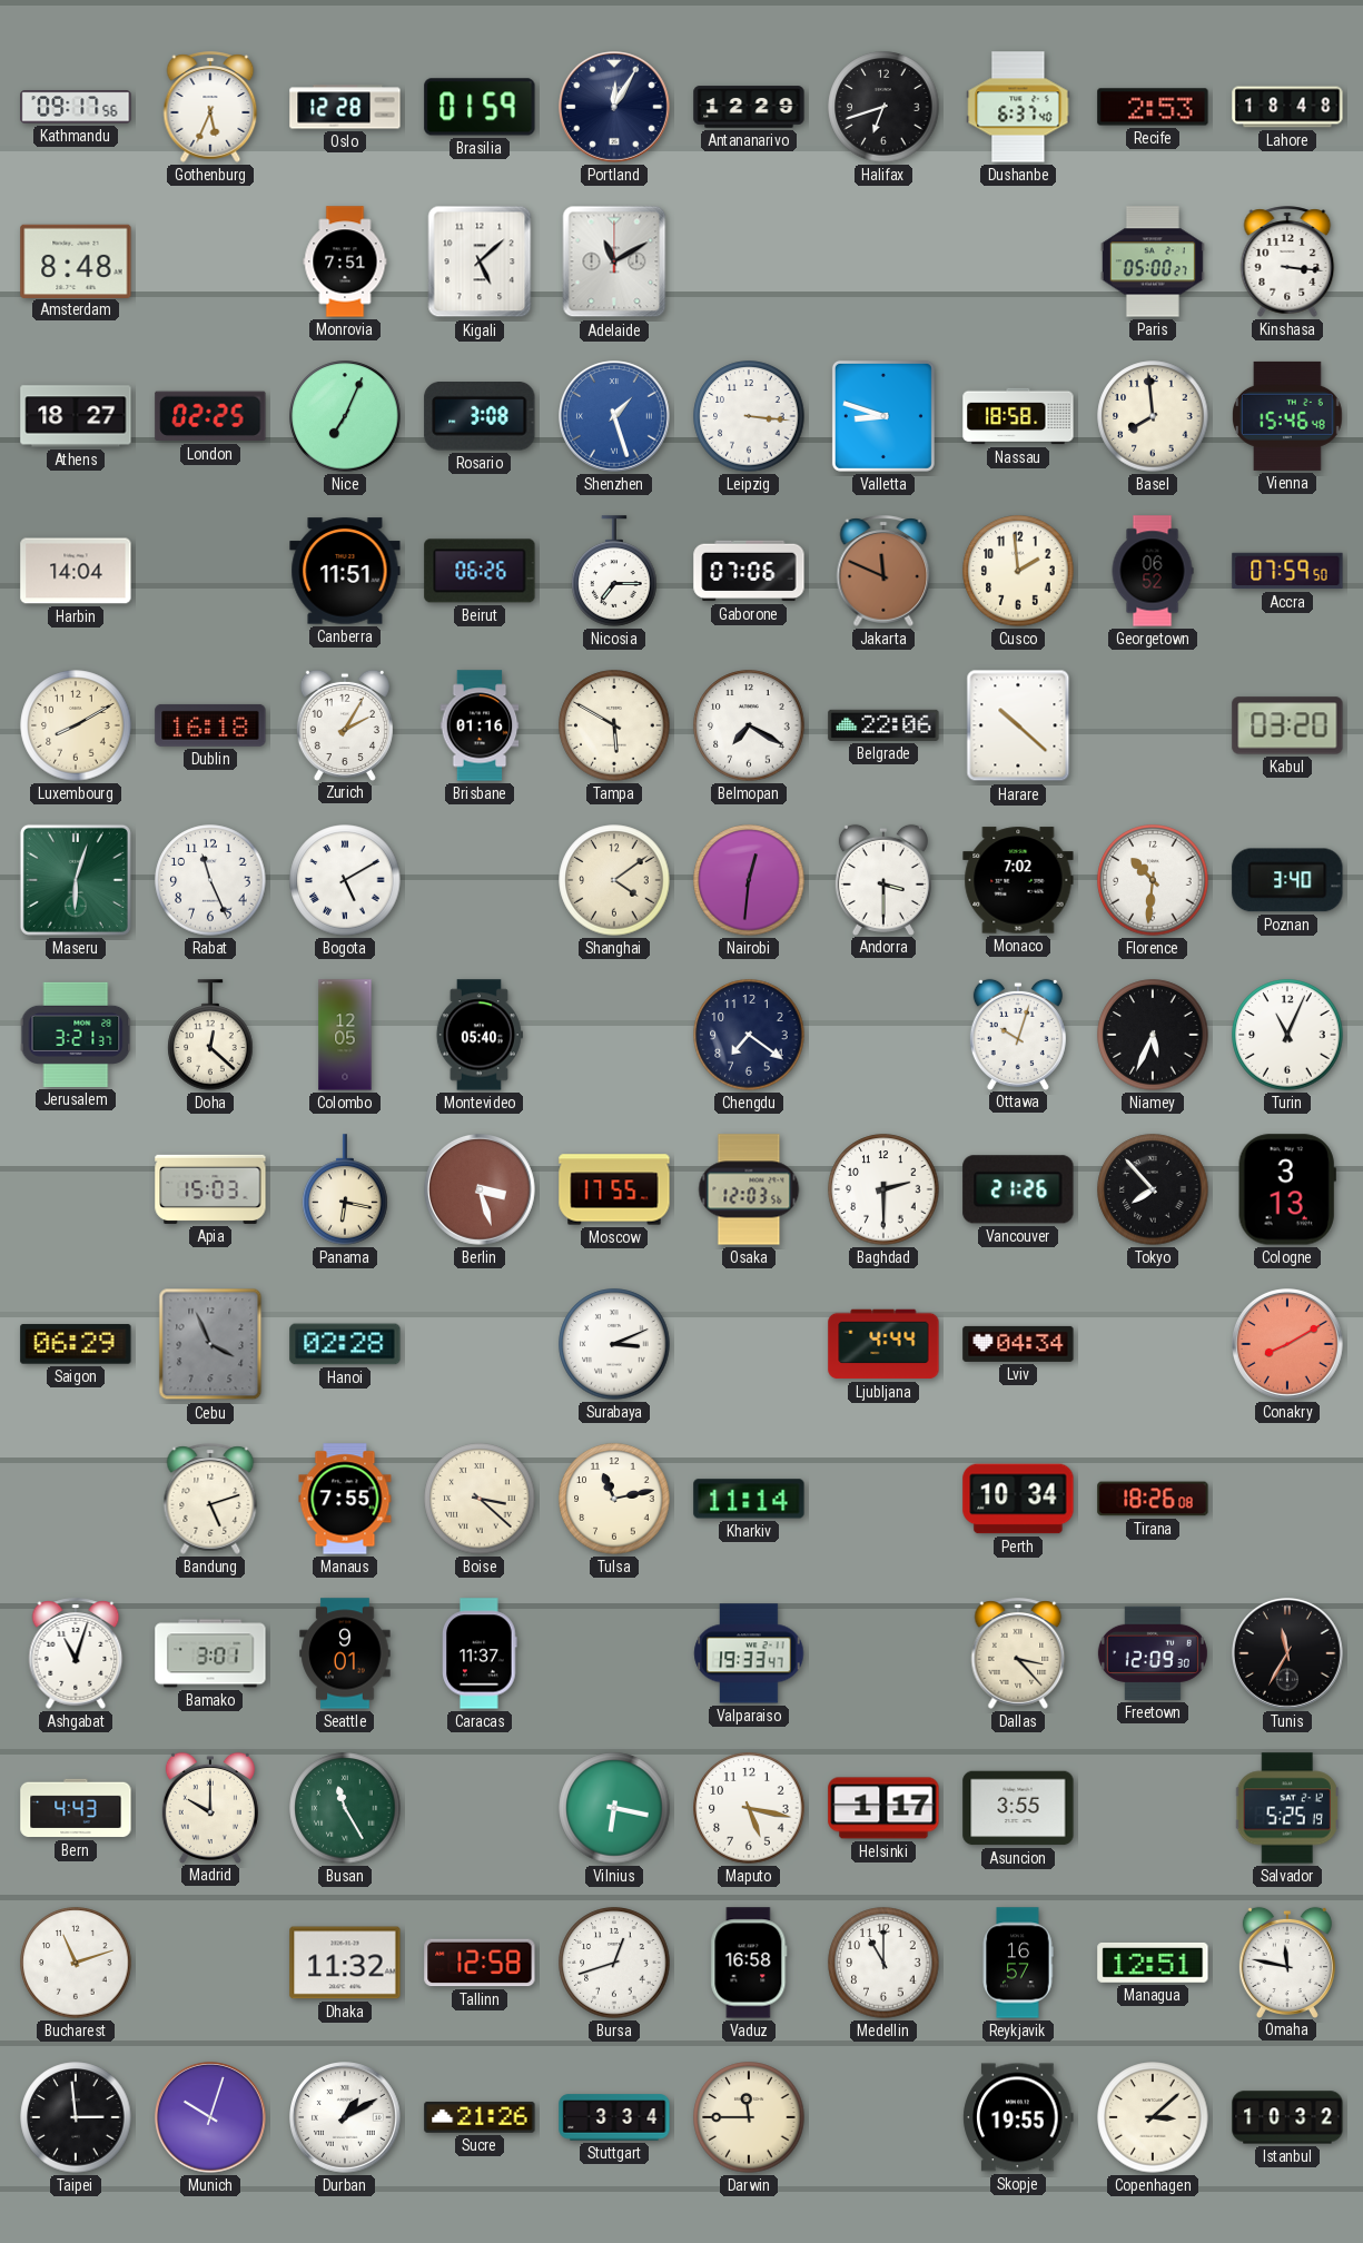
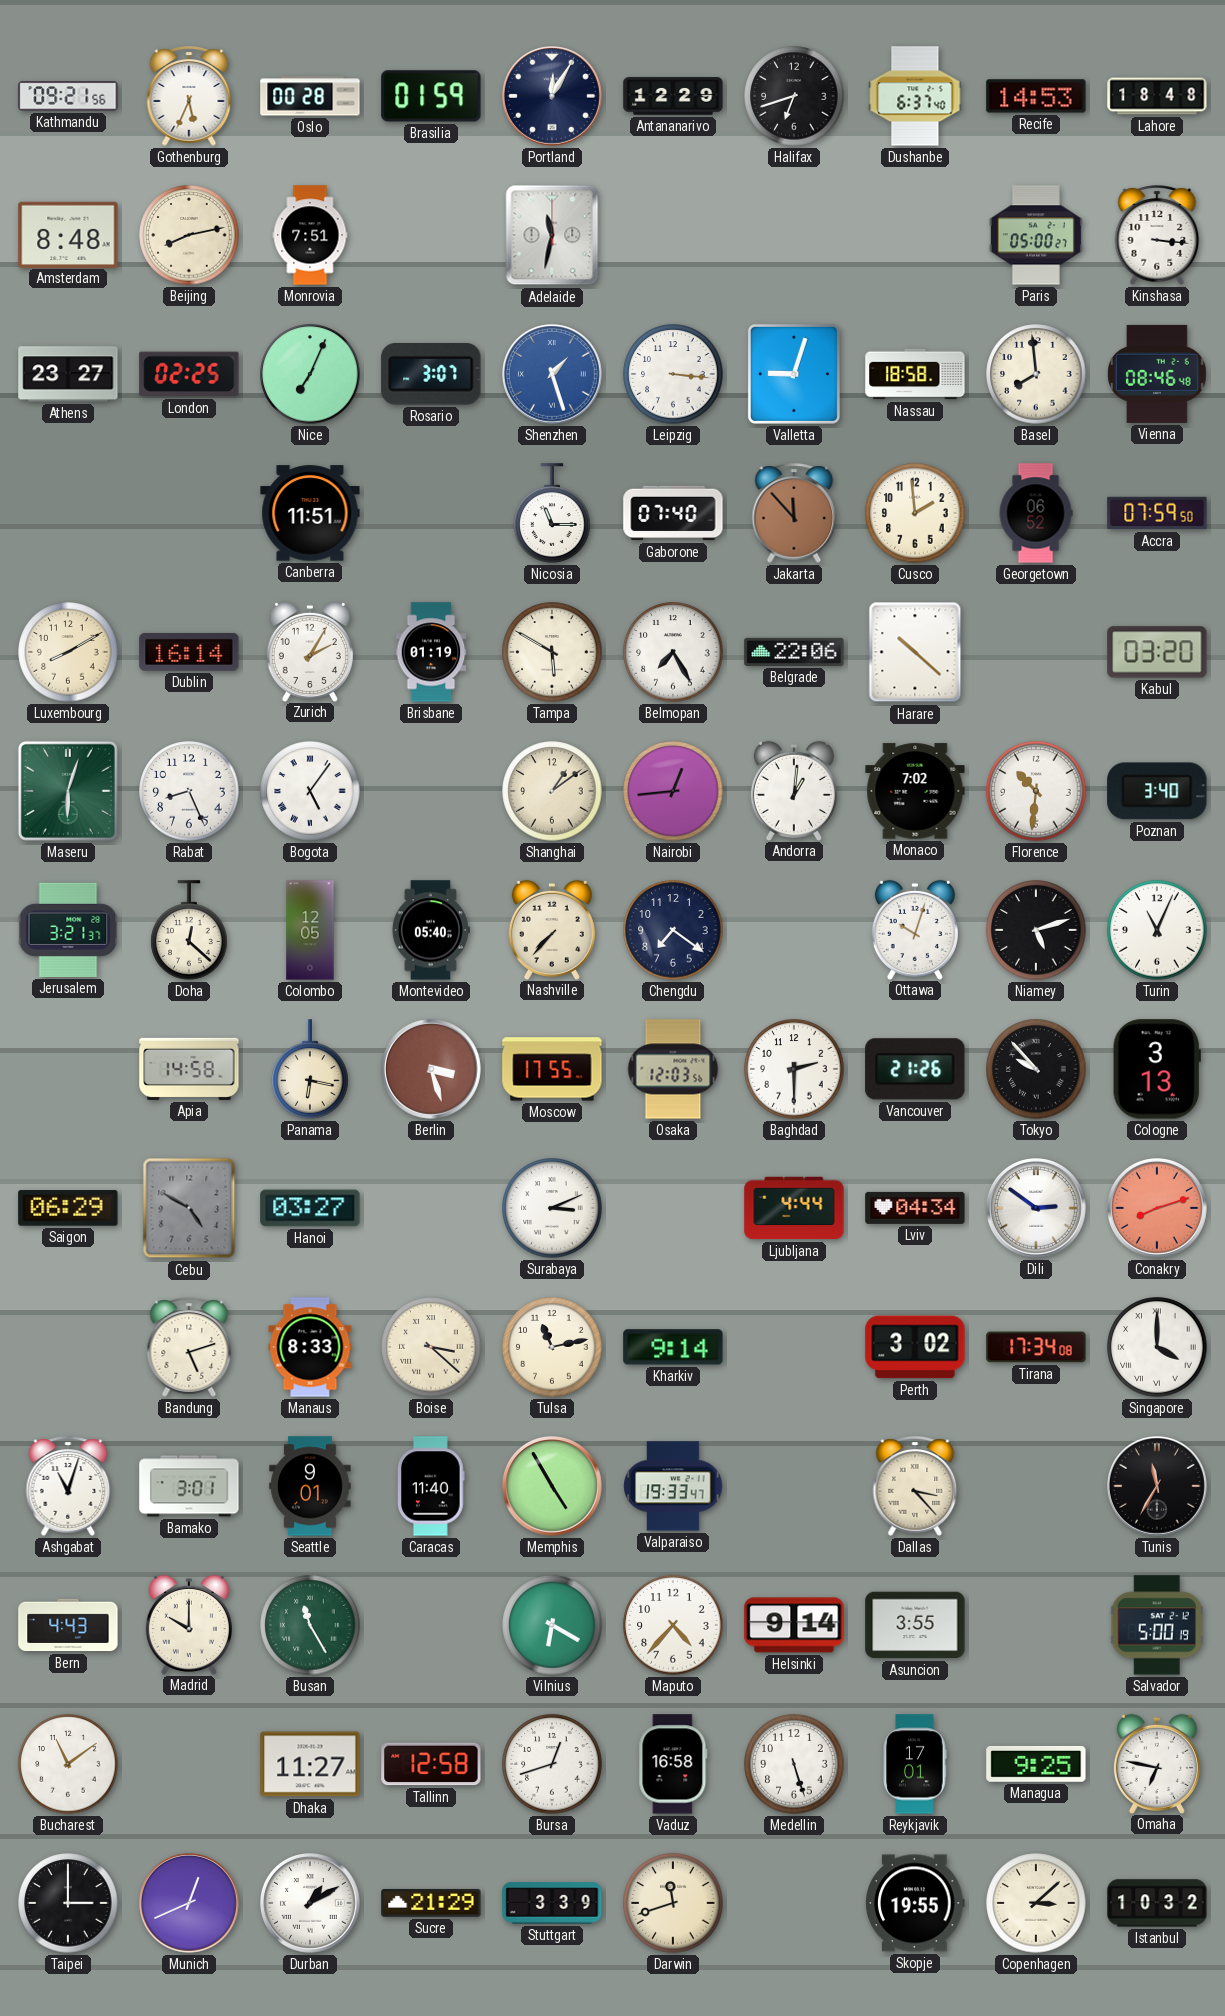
Kathmandu: 09:17 -> 09:21 (68, 96)
Oslo: 12:28 -> 00:28 (310, 96)
Recife: 2:53 -> 14:53 (1036, 96)
Beijing: none -> 8:13 (189, 235)
Kigali: 5:08 -> none (480, 261)
Adelaide: 11:10 -> 11:32 (552, 235)
Athens: 18:27 -> 23:27 (68, 374)
Rosario: 3:08 -> 3:07 (431, 375)
Valletta: 8:48 -> 9:03 (794, 374)
Vienna: 15:46 -> 08:46 (1158, 374)
Harbin: 14:04 -> none (76, 571)
Beirut: 06:26 -> none (480, 571)
Nicosia: 7:15 -> 11:15 (552, 513)
Gaborone: 07:06 -> 07:40 (673, 513)
Jakarta: 11:49 -> 11:53 (794, 513)
Dublin: 16:18 -> 16:14 (189, 652)
Brisbane: 01:16 -> 01:19 (431, 652)
Belmopan: 7:20 -> 7:25 (673, 652)
Rabat: 11:26 -> 8:26 (189, 791)
Bogota: 5:10 -> 5:06 (310, 791)
Shanghai: 4:09 -> 1:09 (552, 791)
Nairobi: 12:31 -> 12:44 (673, 791)
Andorra: 3:30 -> 1:01 (794, 790)
Nashville: none -> 7:37 (552, 929)
Niamey: 5:34 -> 5:12 (1036, 930)
Apia: 15:03 -> 14:58 (189, 1069)
Tokyo: 7:53 -> 9:53 (1036, 1069)
Cebu: 3:56 -> 4:50 (189, 1208)
Hanoi: 02:28 -> 03:27 (310, 1208)
Dili: none -> 2:51 (1037, 1209)
Conakry: 8:10 -> 8:12 (1158, 1209)
Manaus: 7:55 -> 8:33 (310, 1347)
Kharkiv: 11:14 -> 9:14 (673, 1347)
Perth: 10:34 -> 3:02 (915, 1347)
Tirana: 18:26 -> 17:34 (1036, 1347)
Singapore: none -> 4:00 (1157, 1347)
Caracas: 11:37 -> 11:40 (431, 1486)
Memphis: none -> 4:55 (553, 1487)
Freetown: 12:09 -> none (1153, 1653)
Vilnius: 6:17 -> 6:20 (552, 1625)
Maputo: 5:17 -> 4:37 (673, 1625)
Helsinki: 1:17 -> 9:14 (794, 1625)
Salvador: 5:25 -> 5:00 (1157, 1625)
Bucharest: 11:12 -> 11:09 (68, 1764)
Dhaka: 11:32 -> 11:27 (310, 1764)
Medellin: 11:00 -> 5:27 (794, 1764)
Reykjavik: 16:57 -> 17:01 (915, 1764)
Managua: 12:51 -> 9:25 (1036, 1764)
Omaha: 11:47 -> 6:47 (1157, 1763)
Taipei: 2:59 -> 3:00 (68, 1903)
Munich: 10:03 -> 12:41 (190, 1904)
Sucre: 21:26 -> 21:29 (431, 1903)
Stuttgart: 3:34 -> 3:39 (552, 1903)
Darwin: 11:45 -> 11:42 (673, 1903)
